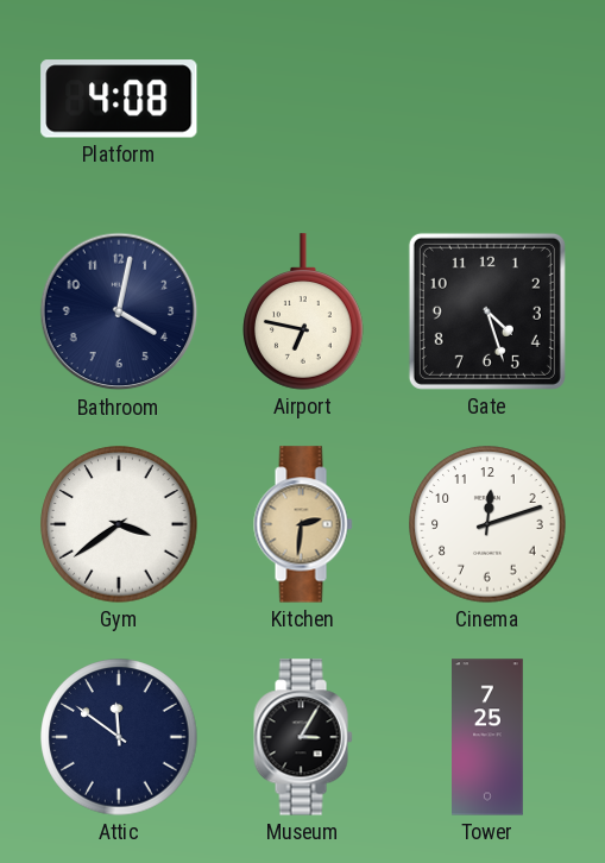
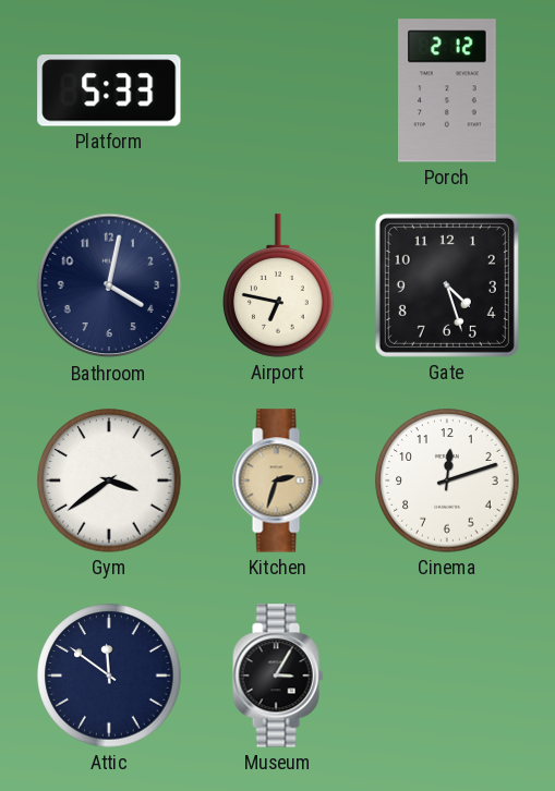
Platform: 4:08 -> 5:33 (109, 90)
Porch: none -> 2:12 (447, 90)
Kitchen: 2:31 -> 2:33 (278, 480)
Tower: 7:25 -> none (489, 737)
